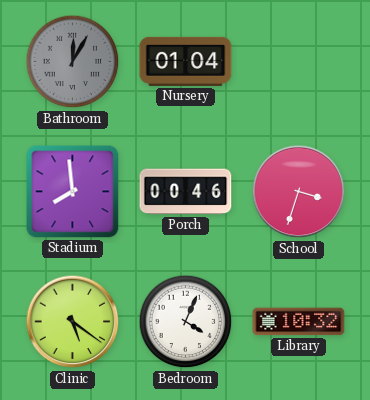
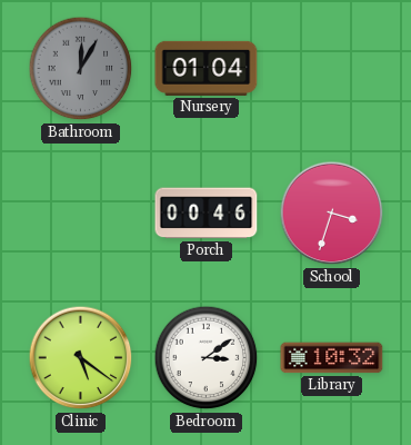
Stadium: 7:59 -> none (73, 192)
Bedroom: 4:04 -> 3:09 (207, 358)
